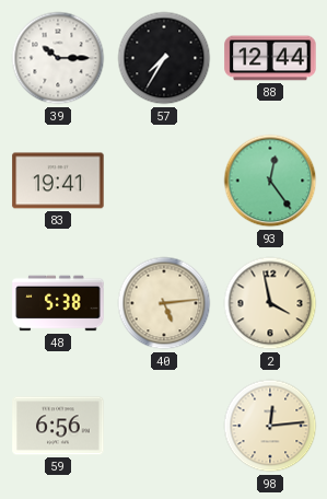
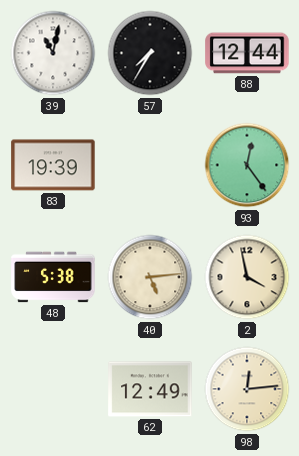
39: 10:15 -> 11:02 (53, 53)
83: 19:41 -> 19:39 (53, 165)
59: 6:56 -> none (58, 426)
62: none -> 12:49 (150, 389)
